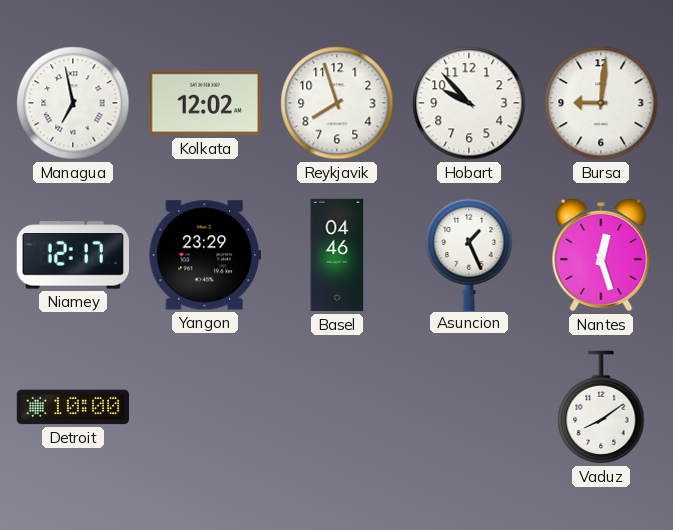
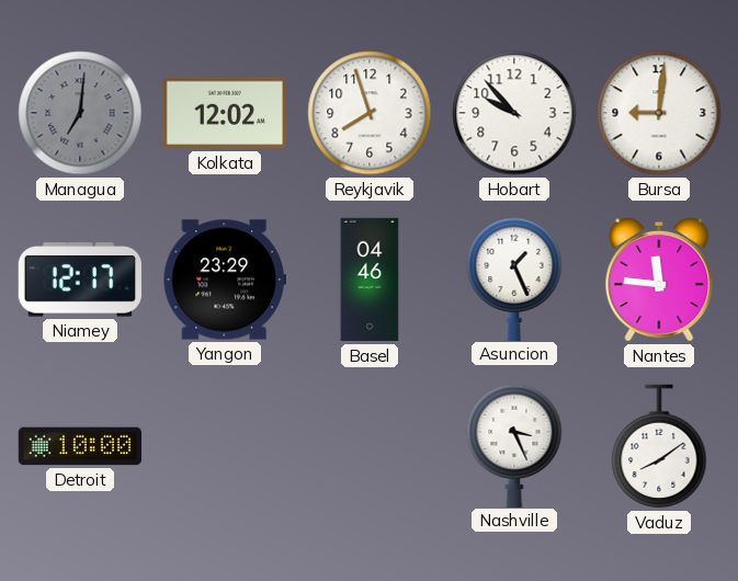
Managua: 6:58 -> 7:01 (80, 113)
Managua dial: white -> grey (80, 113)
Nantes: 12:27 -> 11:46 (659, 280)
Nashville: none -> 3:26 (514, 445)
